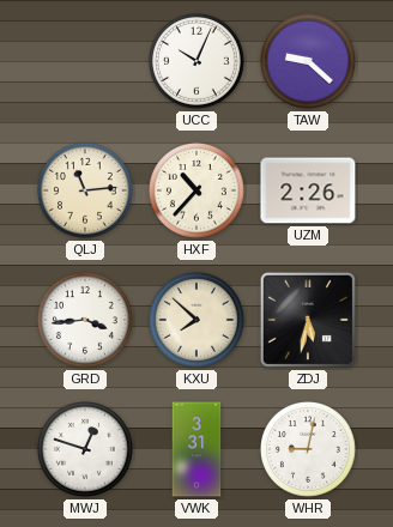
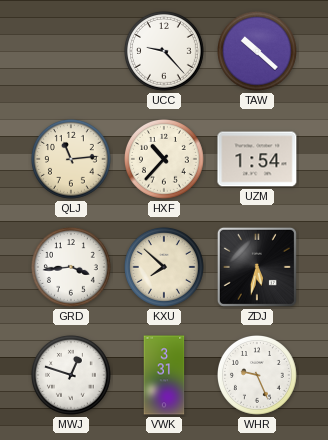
UCC: 10:04 -> 9:23 (165, 52)
TAW: 9:22 -> 10:22 (258, 52)
UZM: 2:26 -> 1:54 (257, 159)
WHR: 9:02 -> 9:26 (258, 376)
